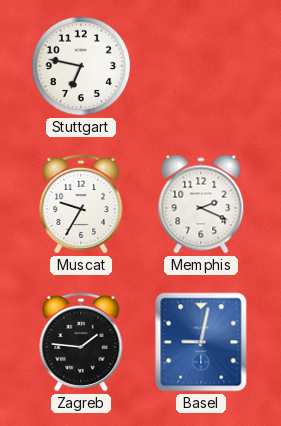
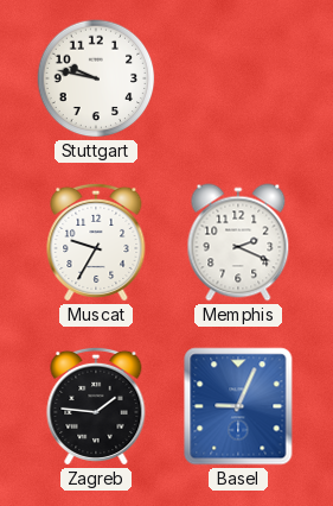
Stuttgart: 6:47 -> 9:47 (96, 78)
Basel: 9:02 -> 9:04 (238, 406)
